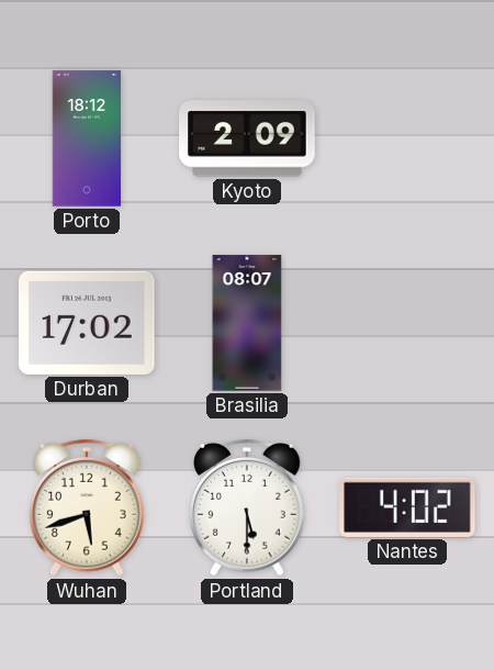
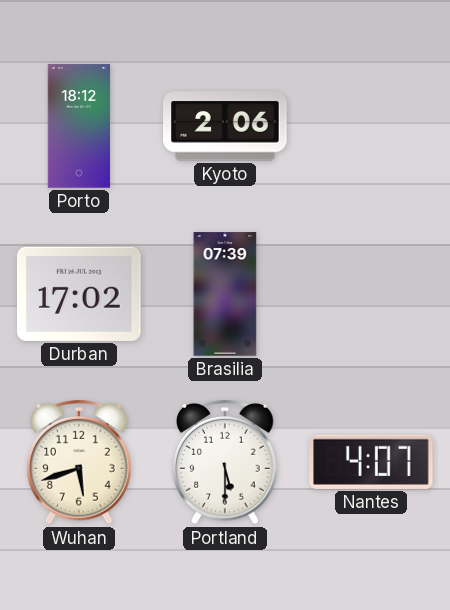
Kyoto: 2:09 -> 2:06 (225, 126)
Brasilia: 08:07 -> 07:39 (225, 294)
Nantes: 4:02 -> 4:07 (372, 462)
